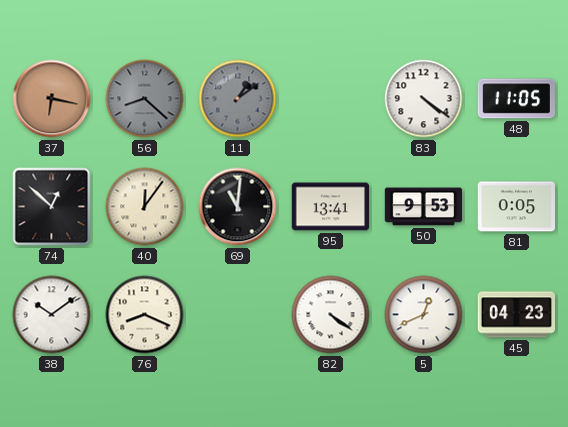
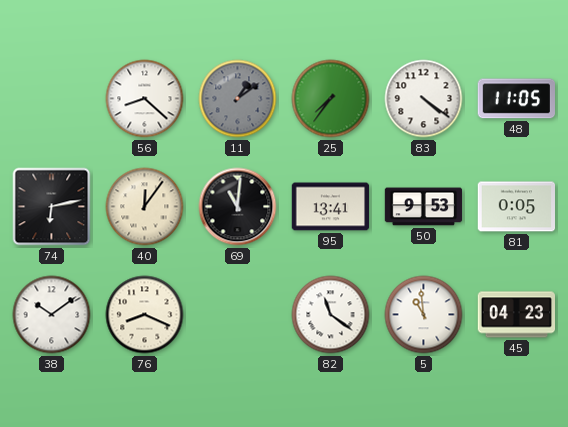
37: 6:17 -> none (52, 99)
56 dial: grey -> white (145, 99)
25: none -> 7:36 (331, 99)
74: 12:52 -> 6:13 (52, 207)
82: 4:21 -> 11:21 (331, 315)
5: 12:41 -> 10:59 (424, 315)
